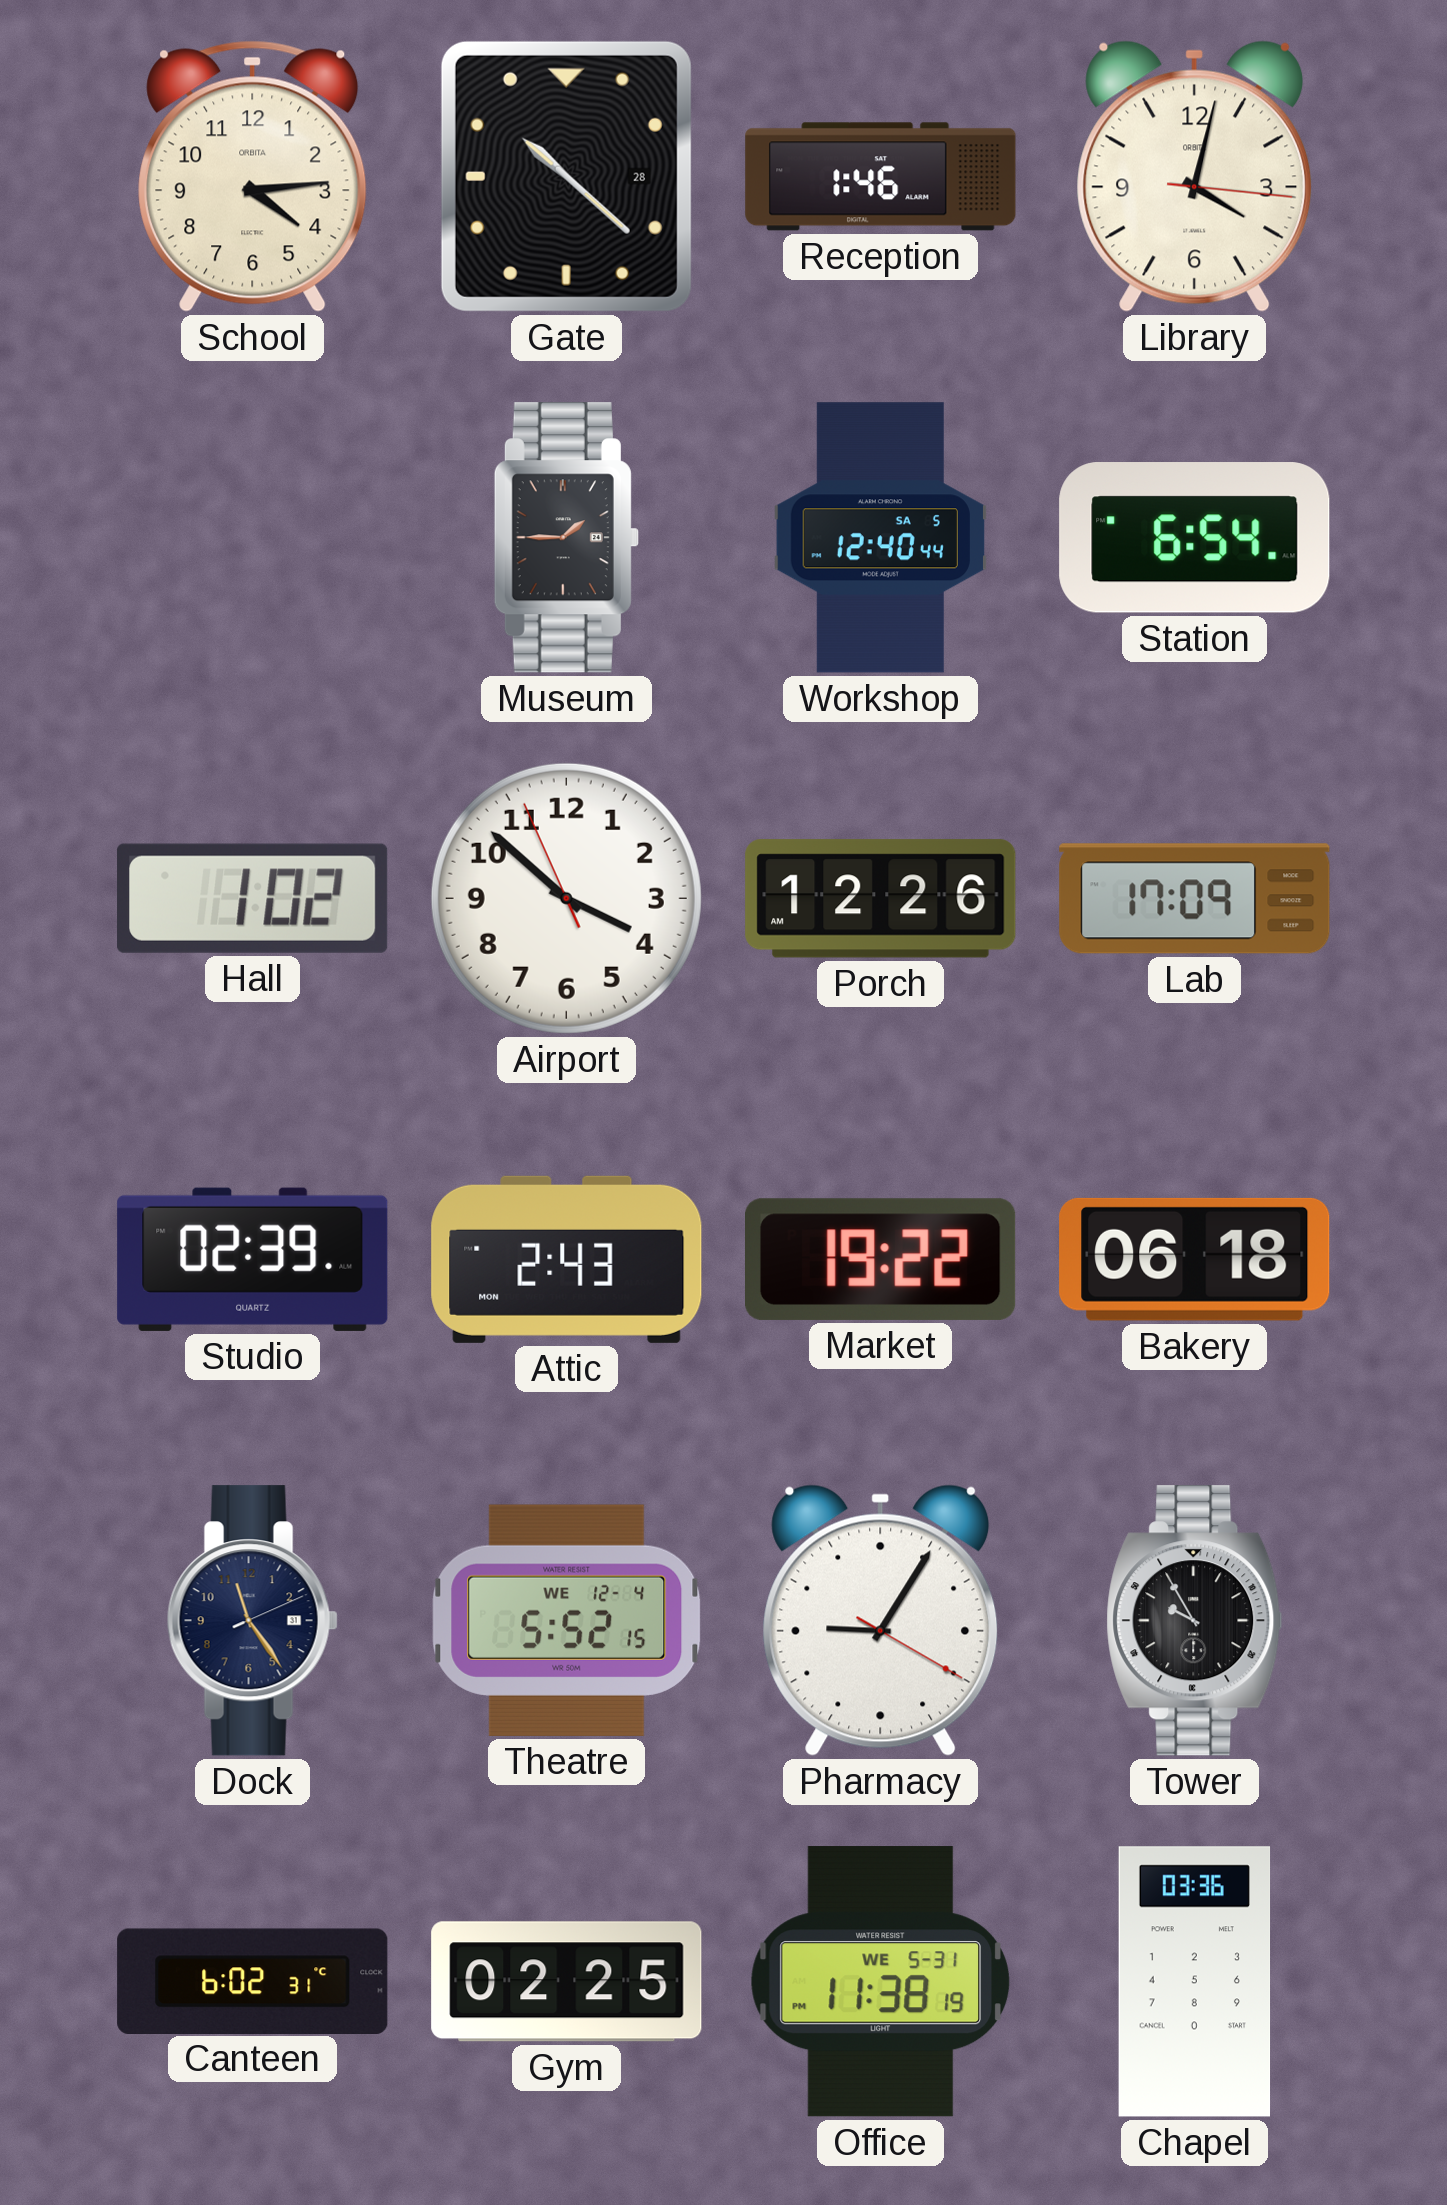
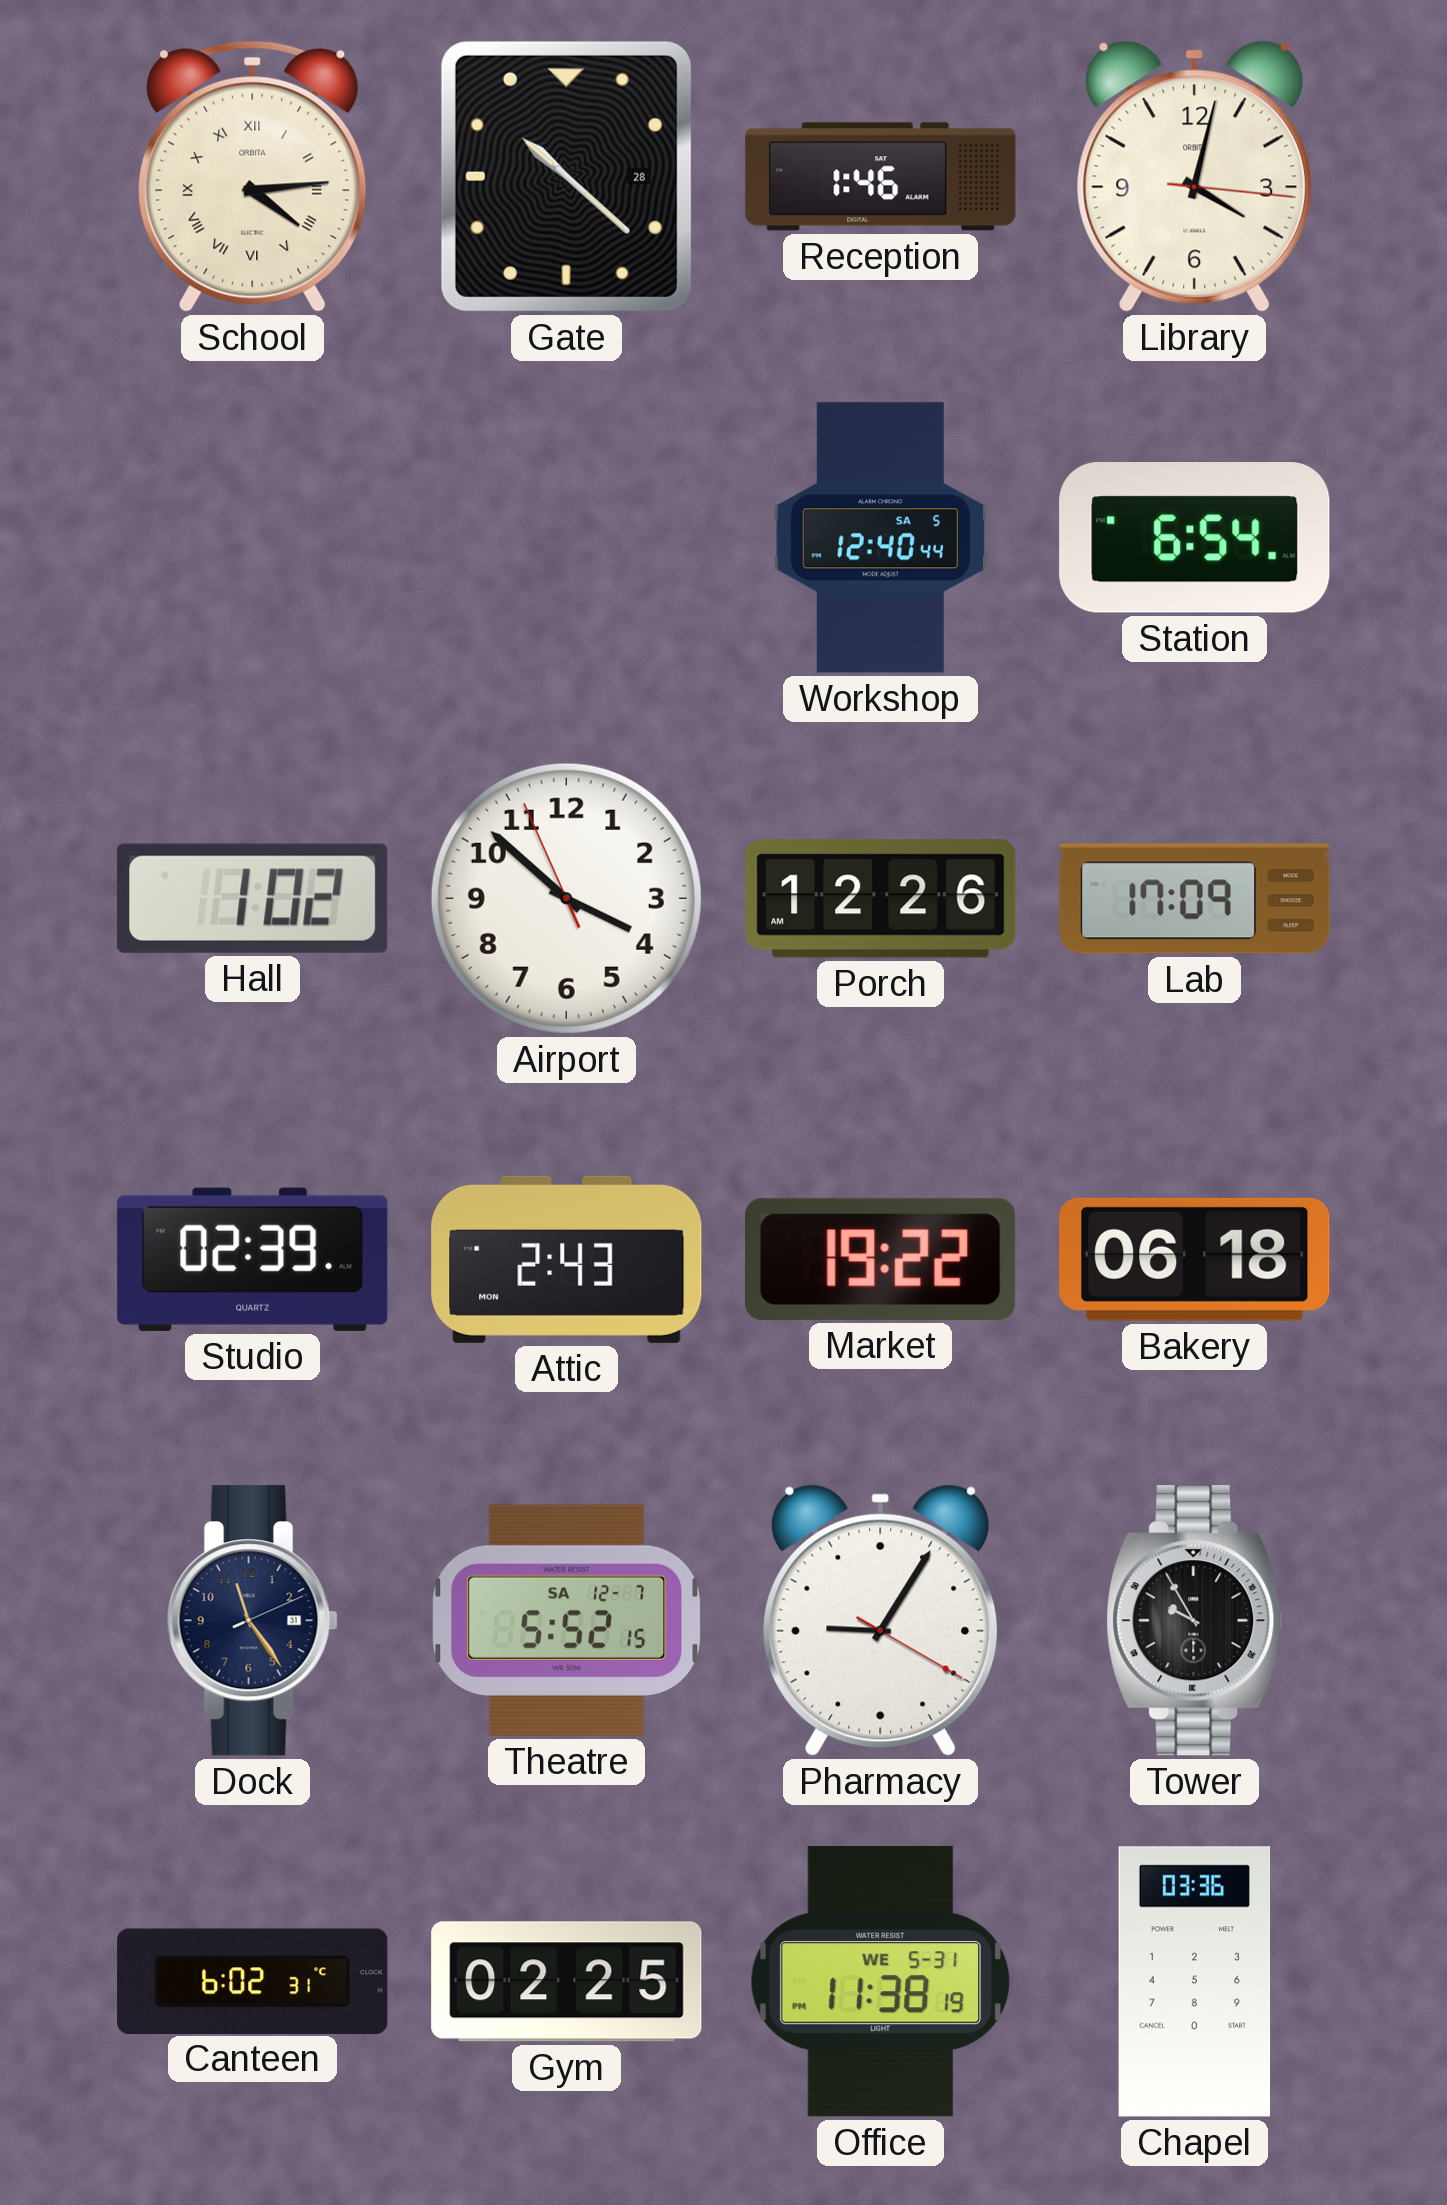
School numerals: Arabic -> Roman (253, 176)
Museum: 1:45 -> none (566, 538)
Theatre date: WE 12-4 -> SA 12-7 (567, 1620)
